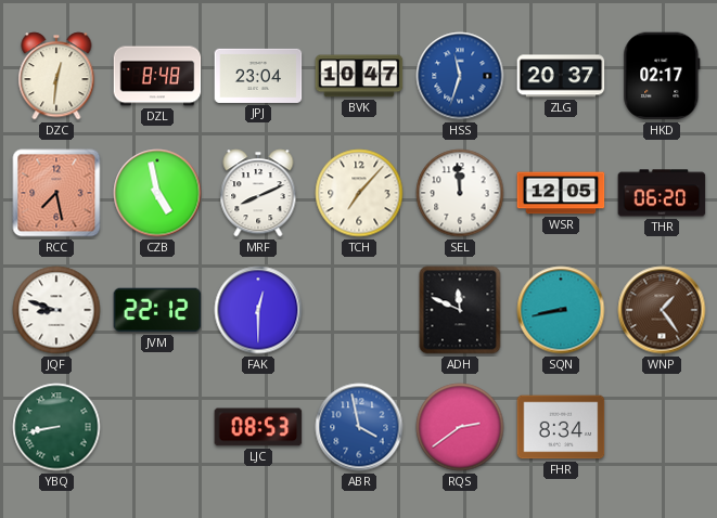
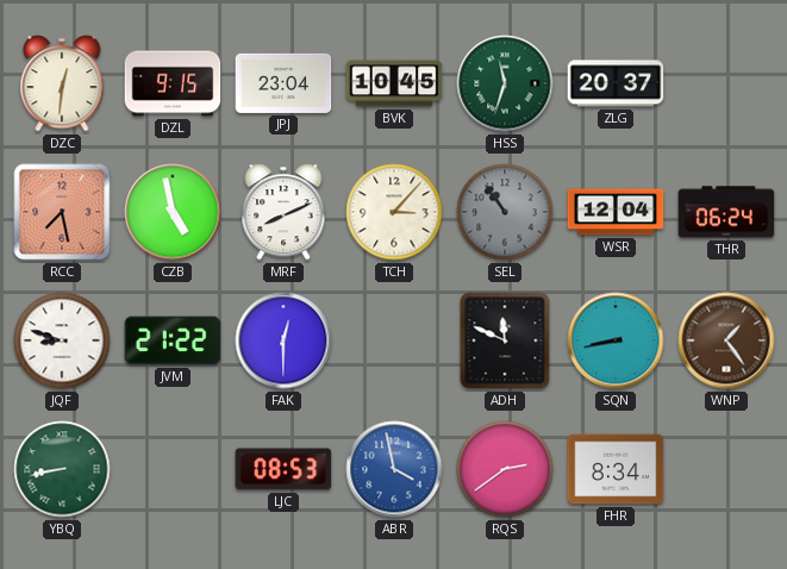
DZL: 8:48 -> 9:15 (173, 83)
BVK: 10:47 -> 10:45 (394, 83)
HSS dial: blue -> green (505, 83)
HKD: 02:17 -> none (662, 76)
TCH: 7:07 -> 3:07 (394, 212)
SEL: 11:59 -> 10:54 (505, 212)
SEL dial: white -> grey (505, 212)
WSR: 12:05 -> 12:04 (616, 212)
THR: 06:20 -> 06:24 (726, 212)
JVM: 22:12 -> 21:22 (173, 340)
